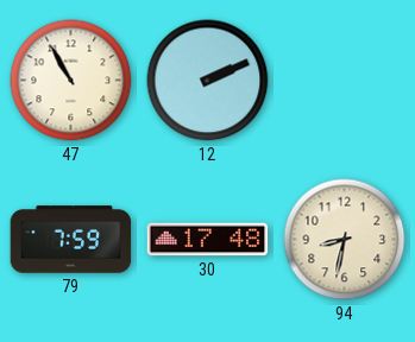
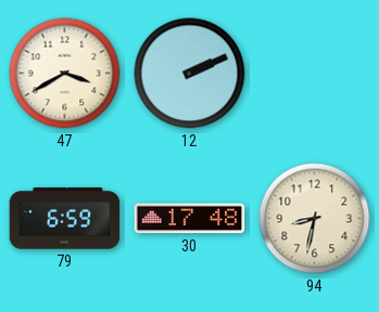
47: 10:55 -> 3:40 (65, 74)
79: 7:59 -> 6:59 (65, 219)
